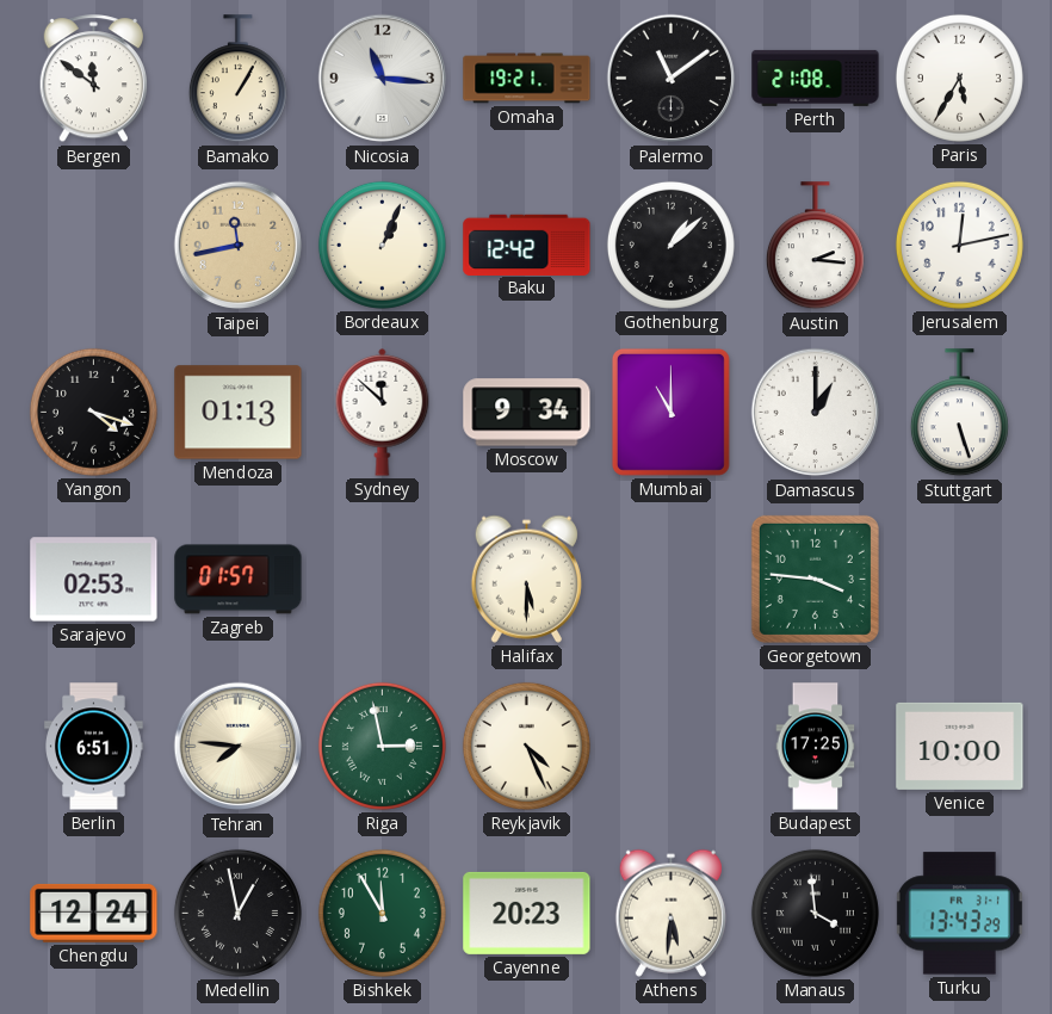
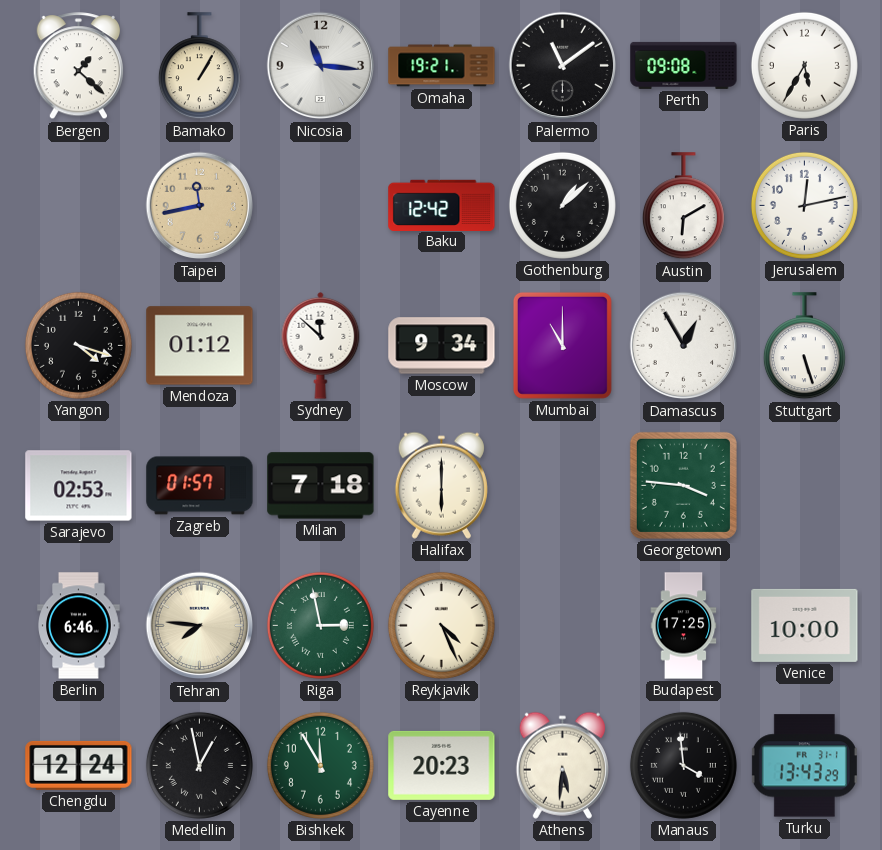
Bergen: 11:51 -> 1:22 (78, 66)
Perth: 21:08 -> 09:08 (684, 65)
Bordeaux: 1:04 -> none (382, 245)
Austin: 2:16 -> 6:10 (683, 206)
Mendoza: 01:13 -> 01:12 (200, 346)
Damascus: 1:00 -> 12:55 (684, 346)
Milan: none -> 7:18 (321, 486)
Halifax: 5:30 -> 6:00 (441, 485)
Berlin: 6:51 -> 6:46 (79, 626)
